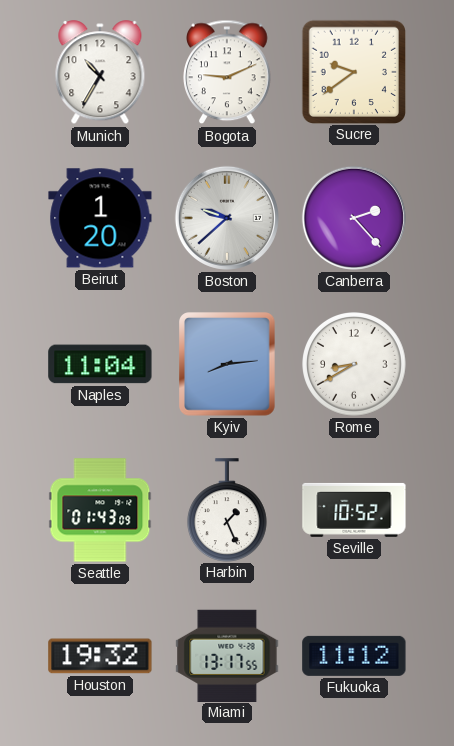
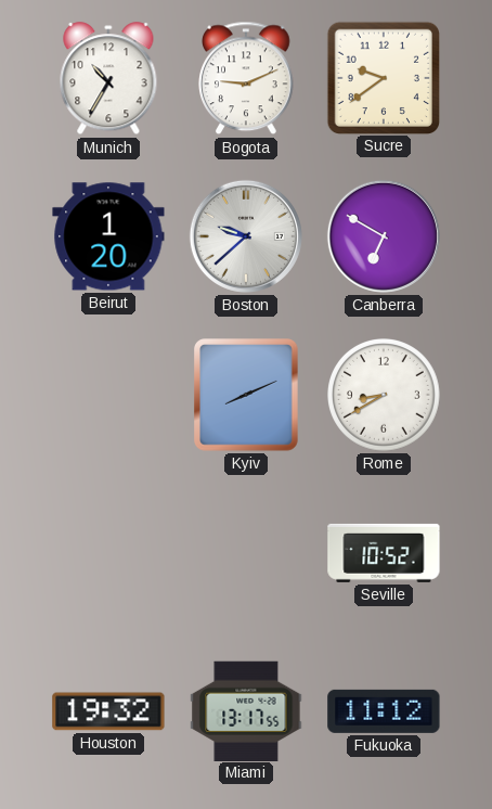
Canberra: 2:23 -> 6:50 (384, 236)
Naples: 11:04 -> none (100, 364)
Kyiv: 8:14 -> 8:11 (247, 396)
Seattle: 01:43 -> none (100, 510)
Harbin: 1:26 -> none (227, 510)
